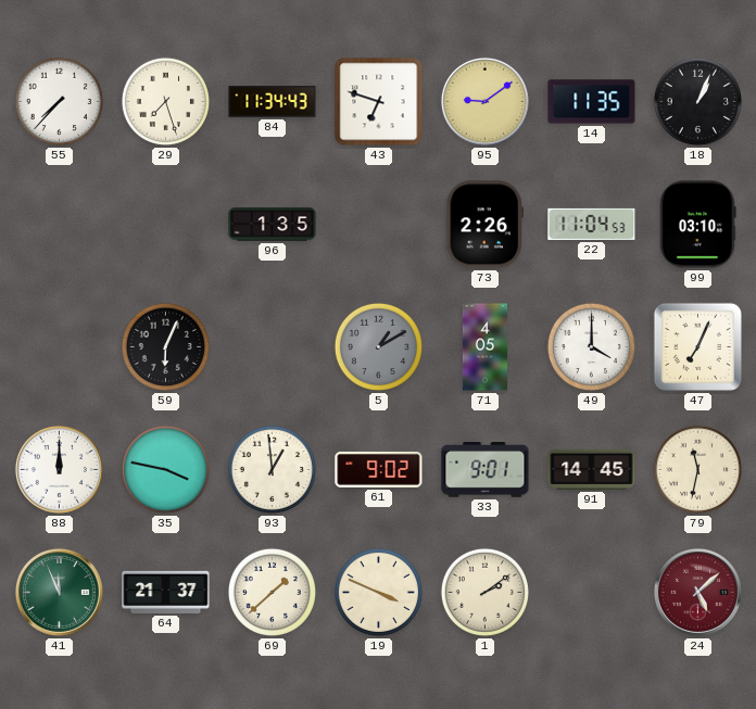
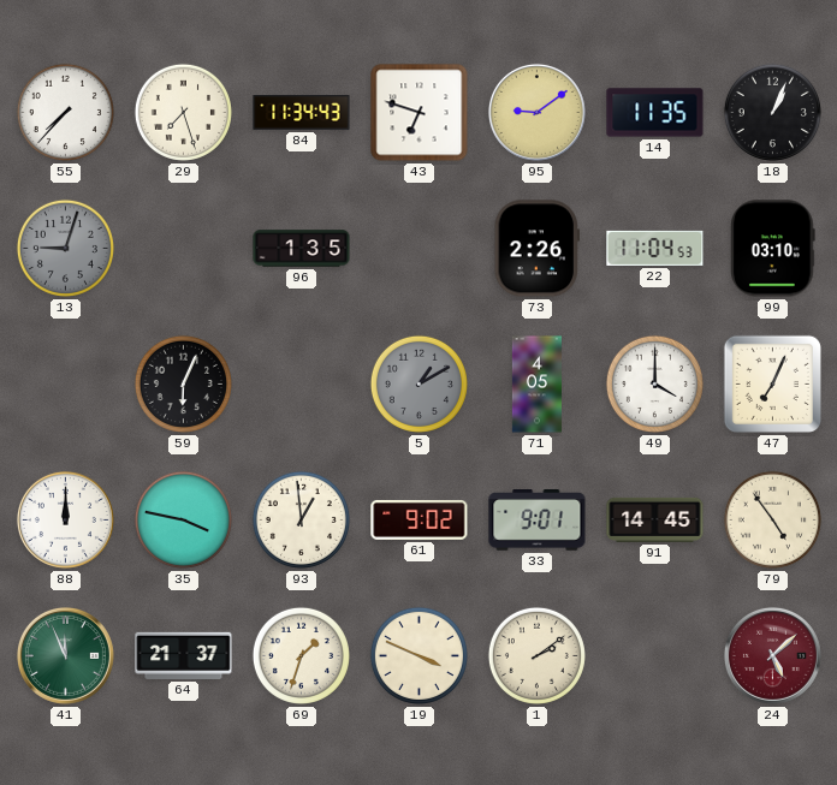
13: none -> 9:03 (65, 248)
79: 11:32 -> 4:54 (772, 519)
69: 1:38 -> 1:33 (301, 655)
